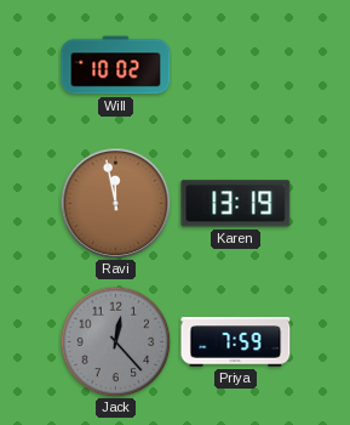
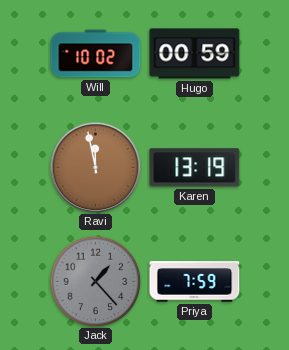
Hugo: none -> 00:59 (195, 54)
Jack: 12:23 -> 1:23 (95, 281)
